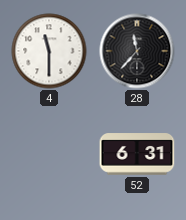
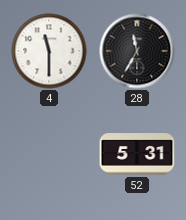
28: 11:37 -> 11:35 (137, 51)
52: 6:31 -> 5:31 (137, 154)
